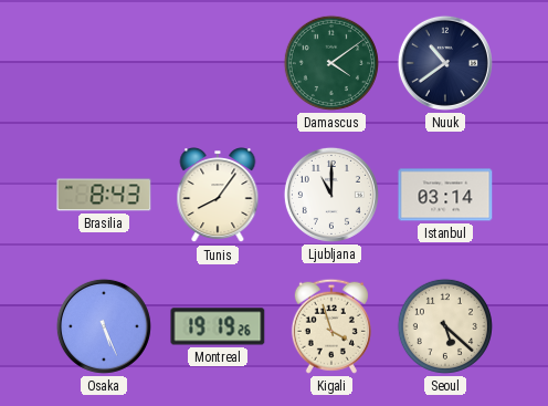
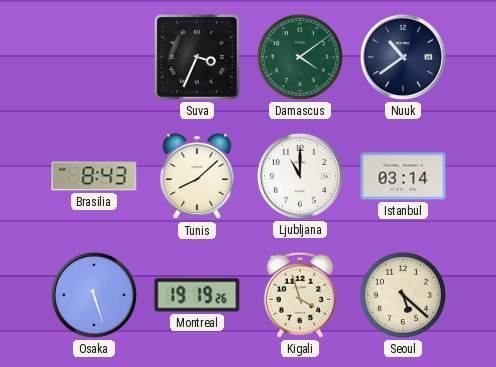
Suva: none -> 3:34 (198, 58)
Tunis: 8:06 -> 8:08 (197, 177)
Osaka: 5:26 -> 5:27 (94, 295)
